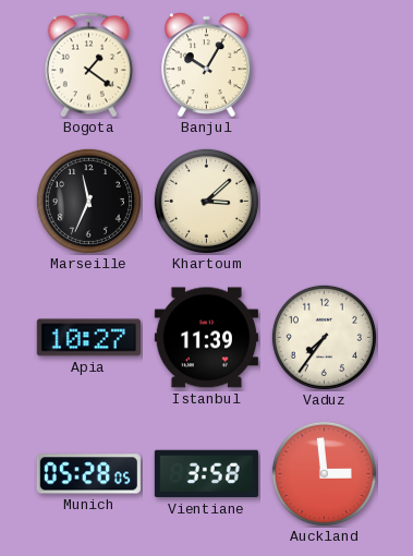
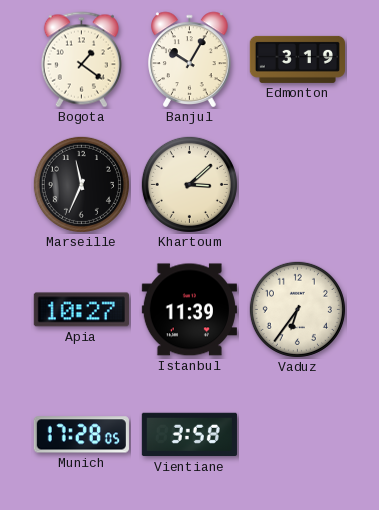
Edmonton: none -> 3:19 (297, 59)
Vaduz: 7:36 -> 6:36 (297, 309)
Munich: 05:28 -> 17:28 (81, 435)
Auckland: 2:59 -> none (324, 473)
